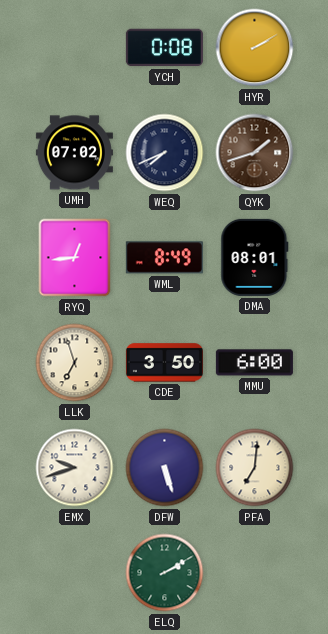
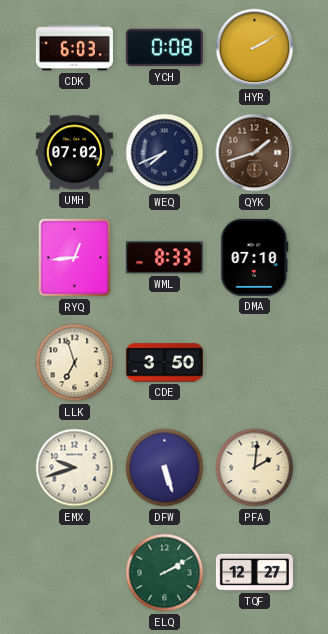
CDK: none -> 6:03 (74, 48)
WML: 8:49 -> 8:33 (164, 258)
DMA: 08:01 -> 07:10 (255, 257)
MMU: 6:00 -> none (254, 363)
PFA: 7:01 -> 2:01 (255, 468)
TQF: none -> 12:27 (254, 572)
